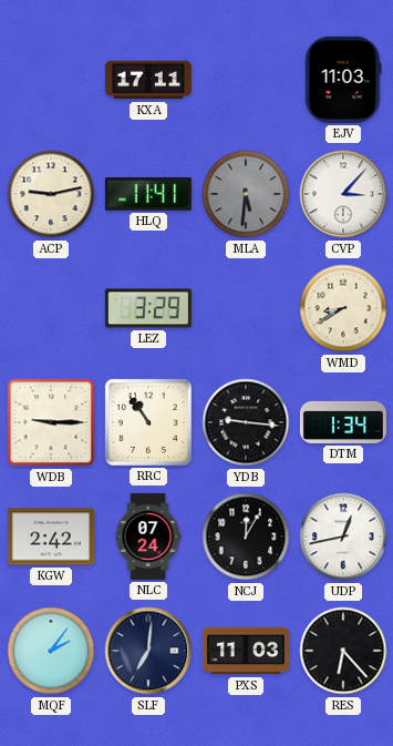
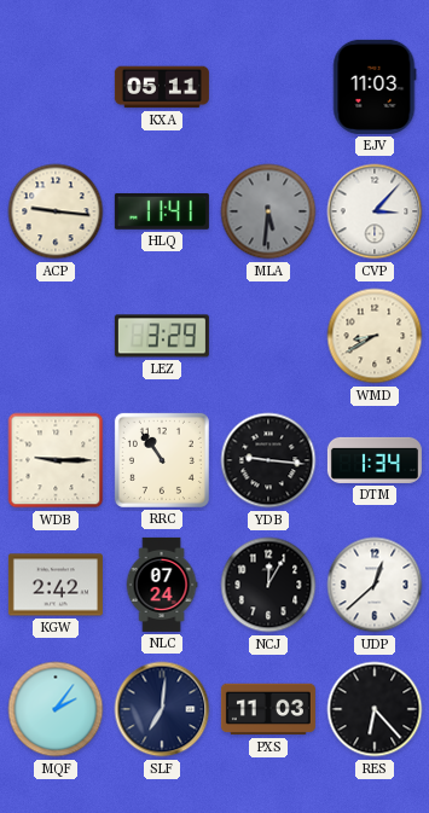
KXA: 17:11 -> 05:11 (162, 87)
ACP: 9:13 -> 9:16 (56, 211)
UDP: 12:43 -> 12:38 (375, 585)
